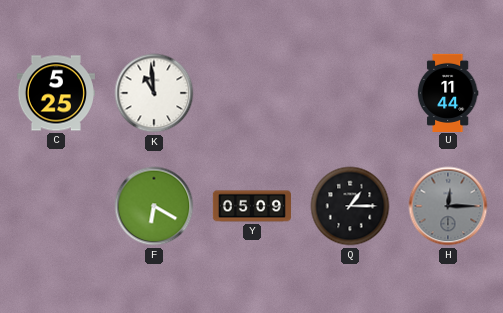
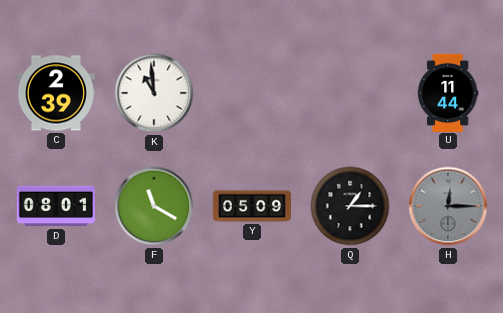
C: 5:25 -> 2:39 (56, 93)
D: none -> 08:01 (56, 206)
F: 6:20 -> 11:20 (154, 206)
